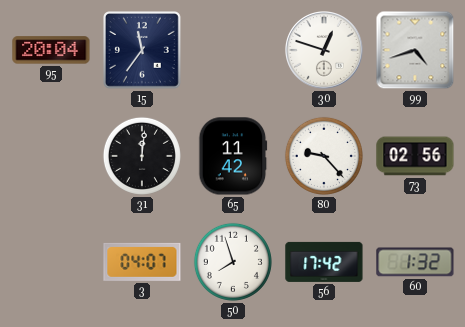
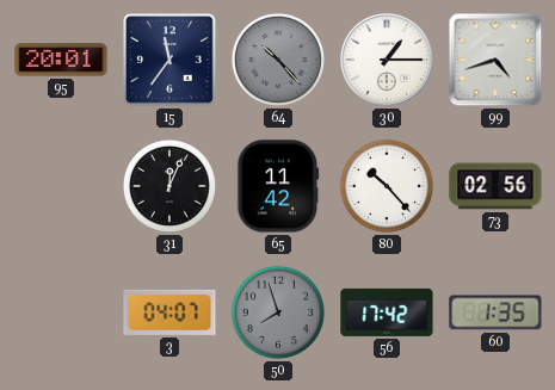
95: 20:04 -> 20:01 (61, 60)
64: none -> 10:23 (278, 60)
30: 12:48 -> 1:15 (388, 61)
31: 12:01 -> 12:04 (169, 186)
80: 9:23 -> 10:23 (387, 186)
50 dial: white -> grey (278, 312)
60: 1:32 -> 1:35 (495, 312)
